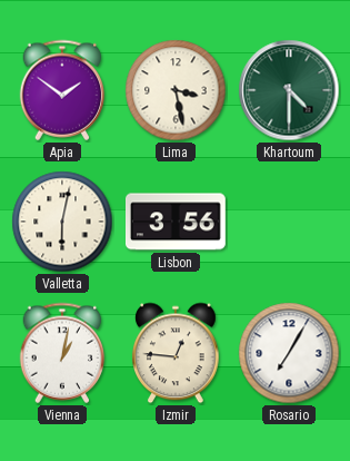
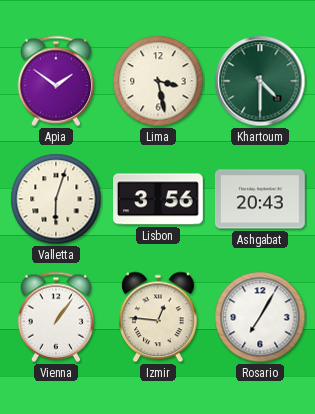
Valletta: 6:02 -> 6:03 (56, 199)
Ashgabat: none -> 20:43 (260, 199)
Vienna: 1:02 -> 1:06 (56, 317)
